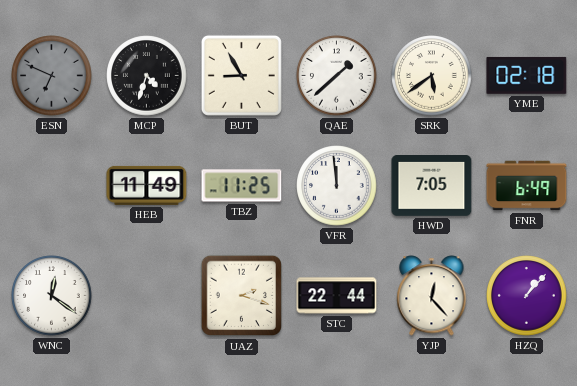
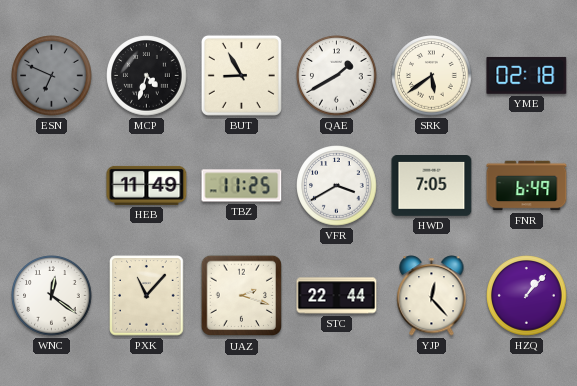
QAE: 1:38 -> 1:40 (337, 76)
VFR: 11:59 -> 3:40 (337, 186)
PXK: none -> 11:07 (147, 296)
